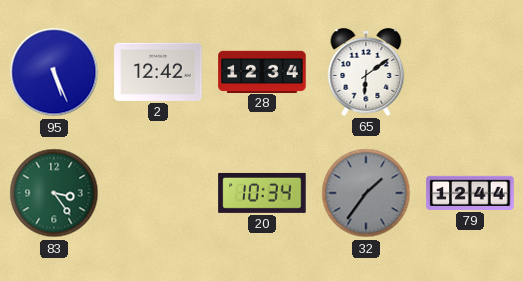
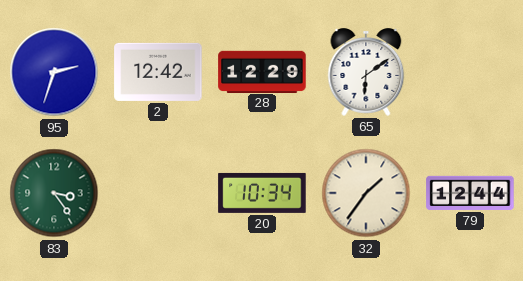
95: 5:26 -> 2:33 (54, 72)
28: 12:34 -> 12:29 (262, 71)
32 dial: grey -> cream (366, 193)
